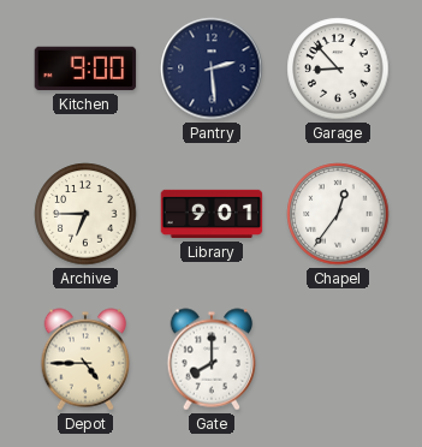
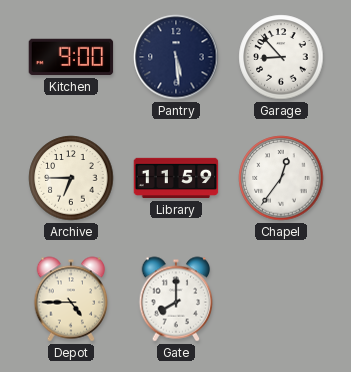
Pantry: 2:29 -> 5:29 (176, 57)
Library: 9:01 -> 11:59 (176, 178)
